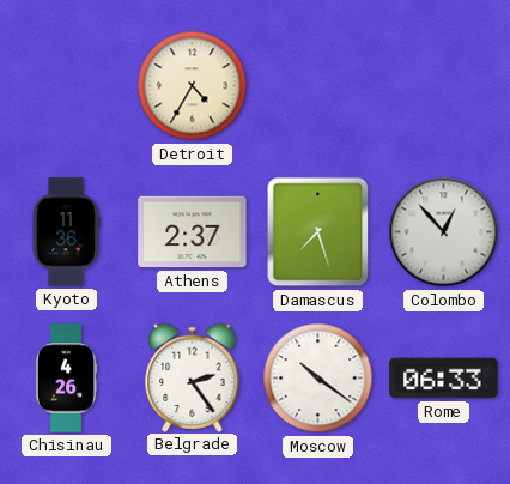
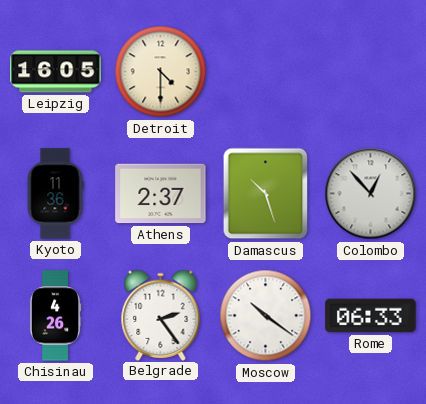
Leipzig: none -> 16:05 (56, 72)
Detroit: 4:35 -> 4:30 (161, 72)
Damascus: 7:27 -> 10:27 (266, 194)
